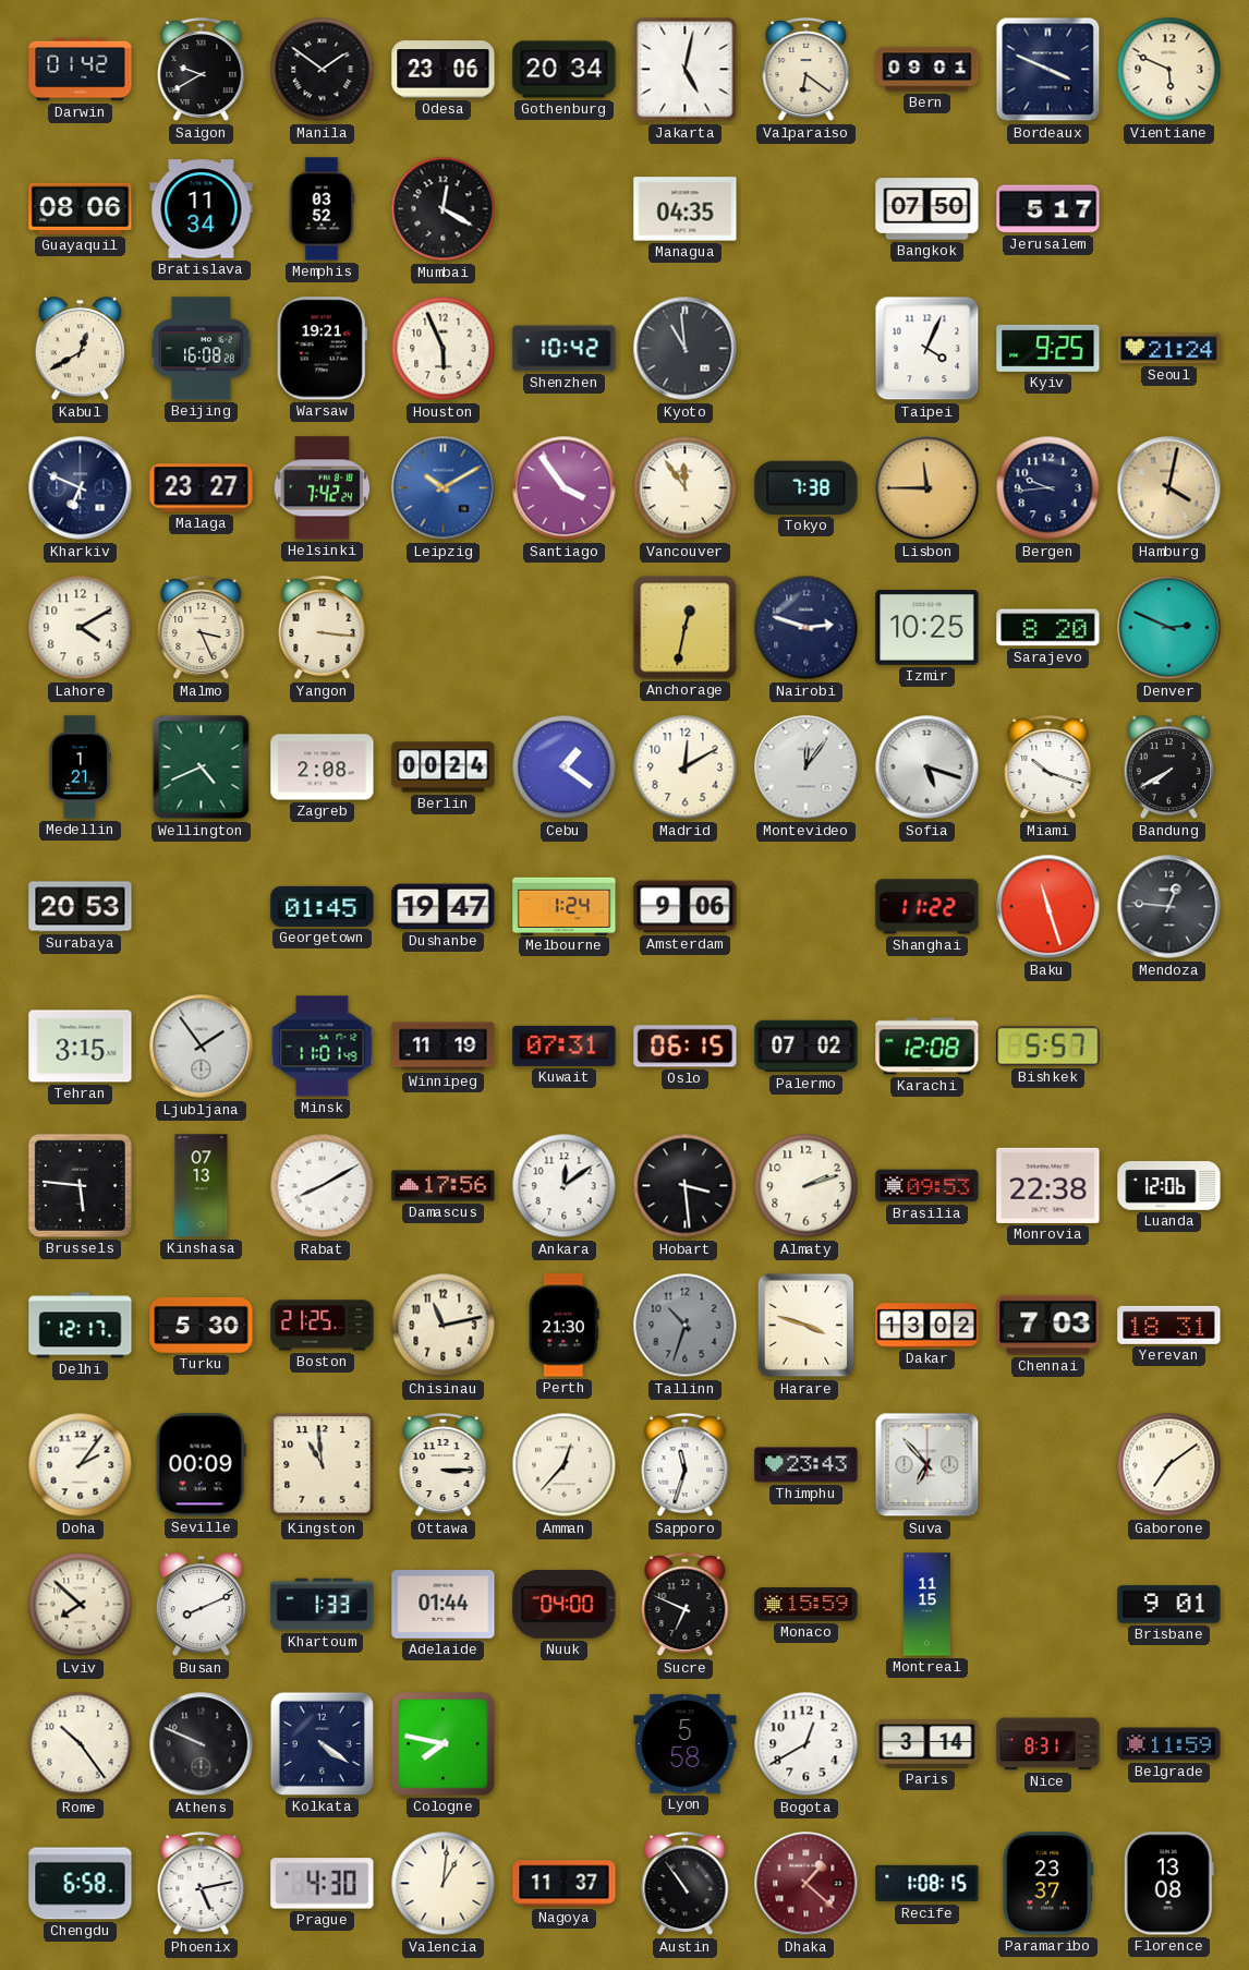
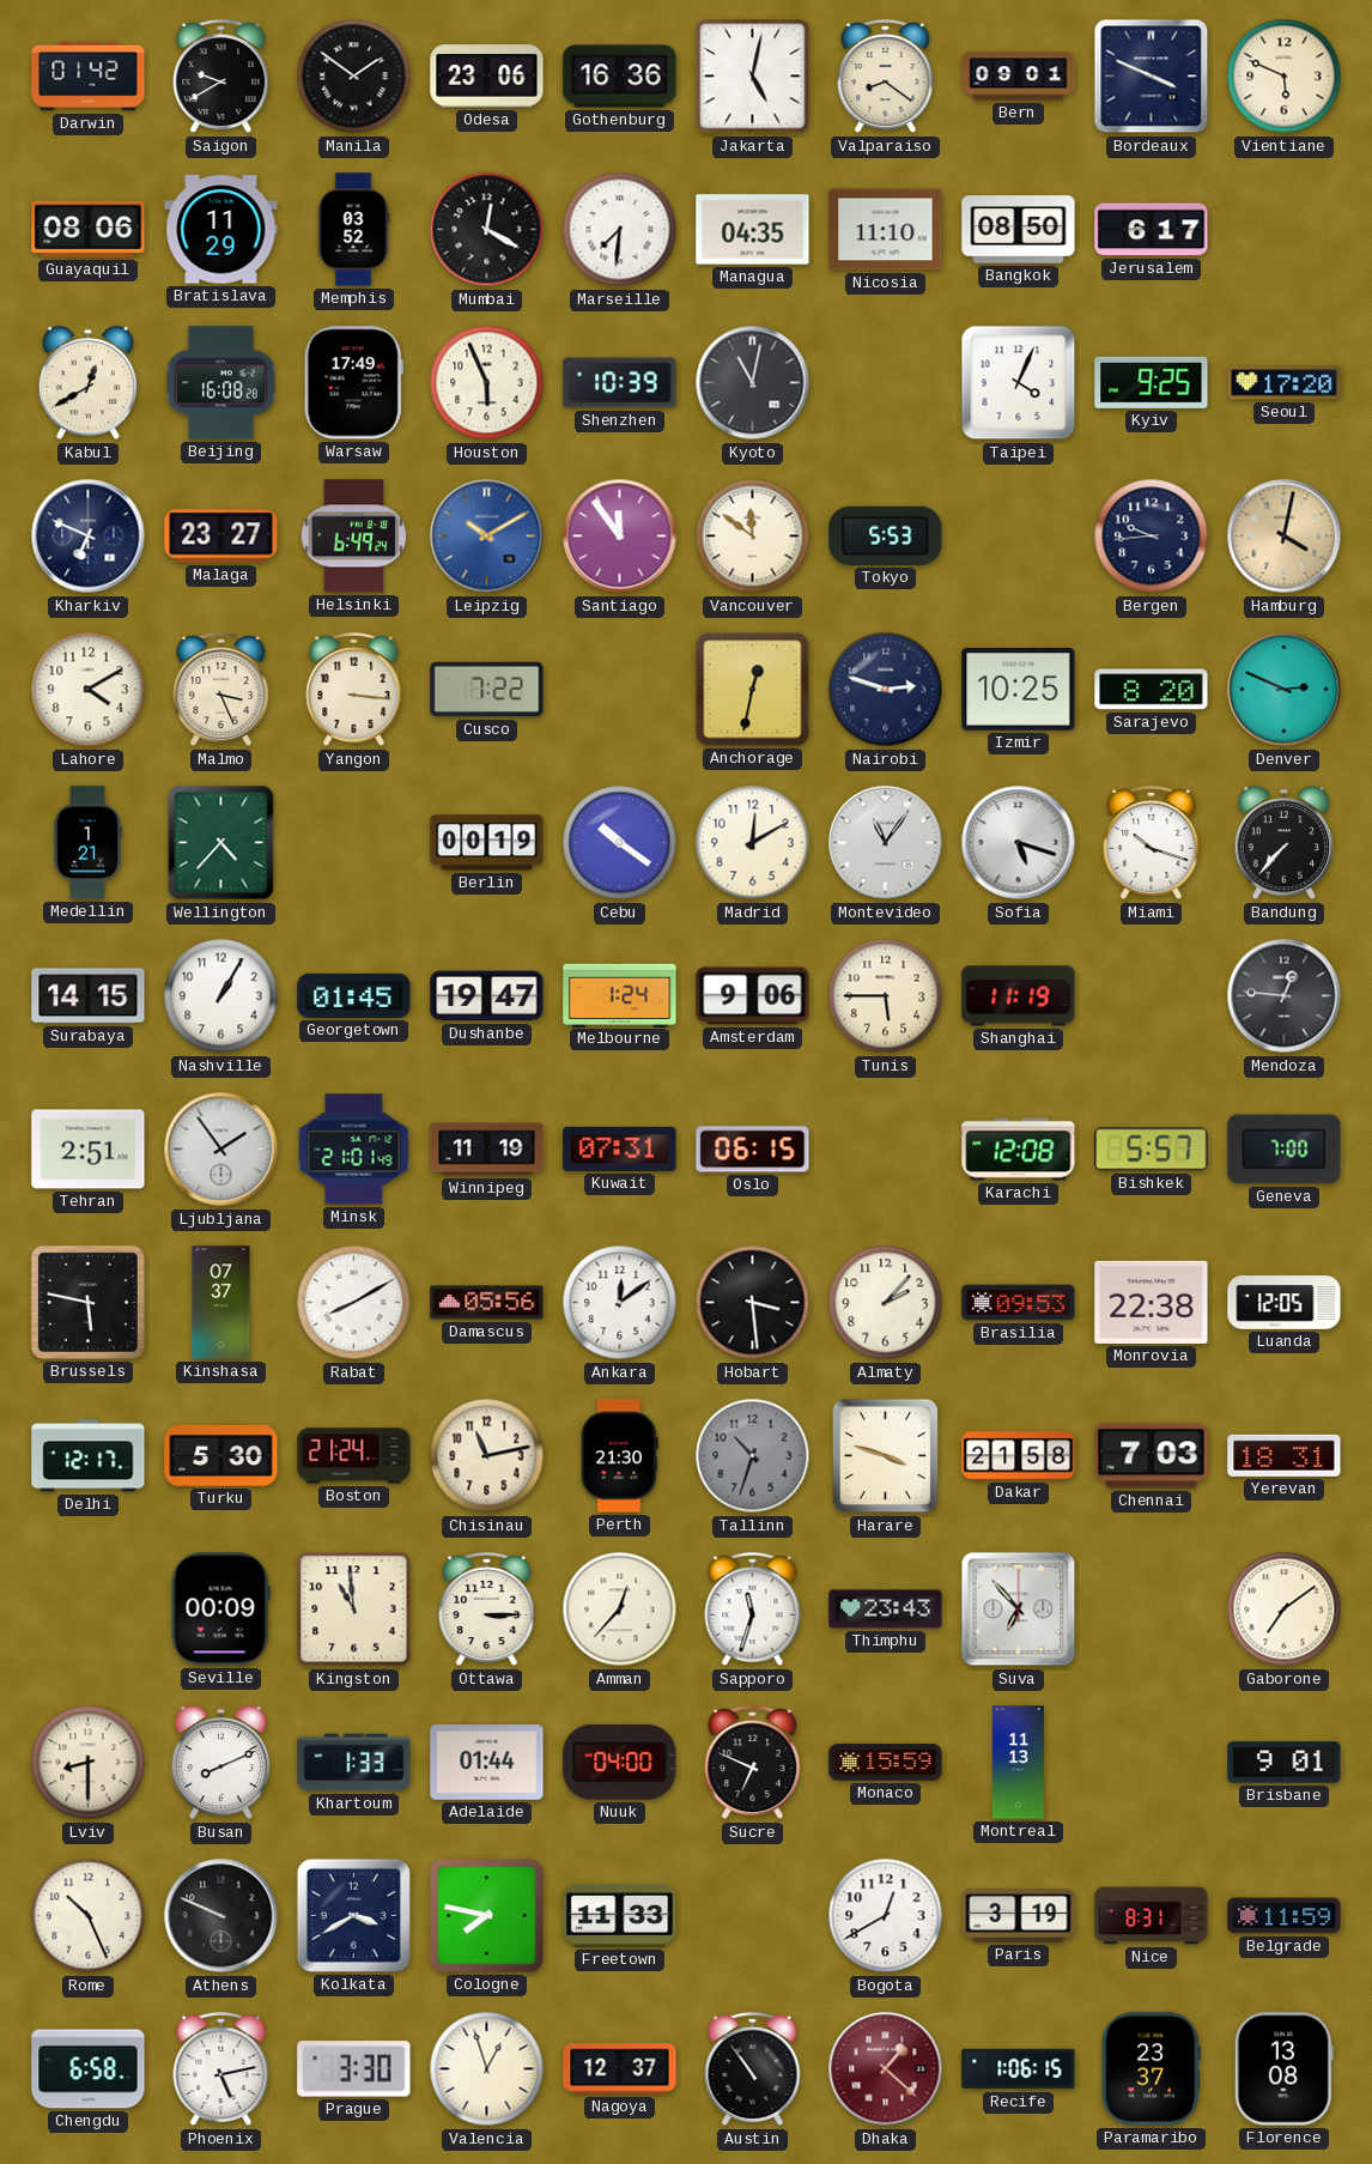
Gothenburg: 20:34 -> 16:36 (620, 77)
Valparaiso: 6:21 -> 8:21 (886, 78)
Bratislava: 11:34 -> 11:29 (221, 230)
Marseille: none -> 7:31 (620, 230)
Nicosia: none -> 11:10 (886, 230)
Bangkok: 07:50 -> 08:50 (1019, 230)
Jerusalem: 5:17 -> 6:17 (1152, 230)
Warsaw: 19:21 -> 17:49 (353, 383)
Shenzhen: 10:42 -> 10:39 (620, 383)
Kyoto: 10:59 -> 11:02 (753, 383)
Seoul: 21:24 -> 17:20 (1285, 383)
Helsinki: 7:42 -> 6:49 (354, 537)
Santiago: 3:54 -> 11:54 (620, 537)
Vancouver: 11:54 -> 11:51 (753, 537)
Tokyo: 7:38 -> 5:53 (886, 535)
Lisbon: 11:45 -> none (927, 488)
Cusco: none -> 7:22 (487, 690)
Wellington: 4:41 -> 4:37 (221, 843)
Zagreb: 2:08 -> none (323, 768)
Berlin: 00:24 -> 00:19 (487, 843)
Cebu: 1:21 -> 10:21 (620, 843)
Montevideo: 12:06 -> 11:06 (886, 843)
Bandung: 7:40 -> 7:37 (1285, 843)
Surabaya: 20:53 -> 14:15 (89, 996)
Nashville: none -> 1:05 (221, 996)
Tunis: none -> 5:45 (886, 996)
Shanghai: 11:22 -> 11:19 (1019, 996)
Baku: 11:27 -> none (1048, 907)
Tehran: 3:15 -> 2:51 (89, 1150)
Minsk: 11:01 -> 21:01 (354, 1150)
Palermo: 07:02 -> none (807, 1047)
Geneva: none -> 7:00 (1285, 1150)
Brussels: 5:46 -> 5:47 (87, 1302)
Kinshasa: 07:13 -> 07:37 (221, 1303)
Damascus: 17:56 -> 05:56 (487, 1303)
Almaty: 2:12 -> 2:07 (886, 1303)
Luanda: 12:06 -> 12:05 (1285, 1303)
Boston: 21:25 -> 21:24 (354, 1456)
Dakar: 13:02 -> 21:58 (1019, 1456)
Doha: 2:06 -> none (81, 1465)
Lviv: 7:52 -> 8:30 (89, 1763)
Montreal: 11:15 -> 11:13 (1018, 1763)
Rome: 10:24 -> 10:26 (89, 1916)
Kolkata: 4:21 -> 3:40 (353, 1915)
Freetown: none -> 11:33 (620, 1915)
Lyon: 5:58 -> none (686, 1743)
Paris: 3:14 -> 3:19 (1019, 1916)
Prague: 4:30 -> 3:30 (354, 2069)
Valencia: 1:01 -> 12:57 (487, 2069)
Nagoya: 11:37 -> 12:37 (620, 2069)
Recife: 1:08 -> 1:06 (1019, 2069)
